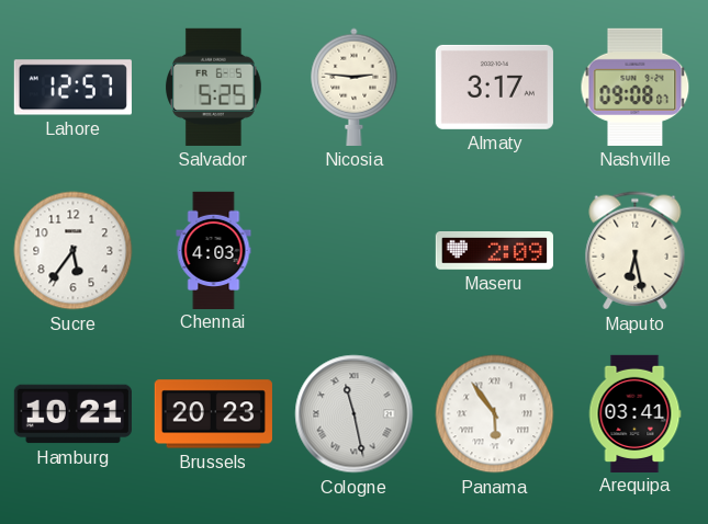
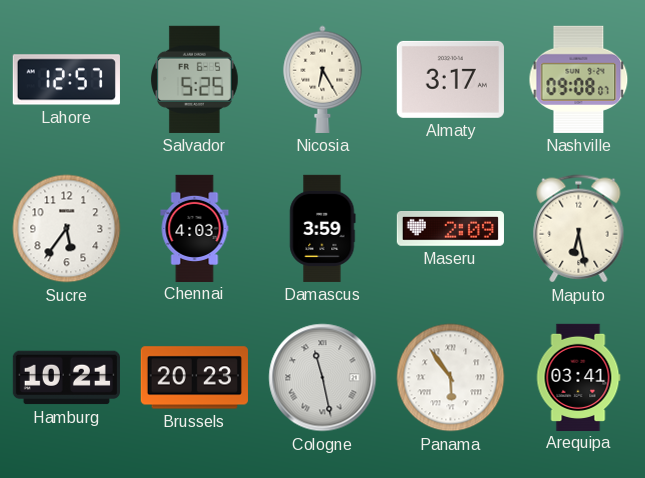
Nicosia: 2:46 -> 6:25 (323, 79)
Damascus: none -> 3:59 (323, 228)
